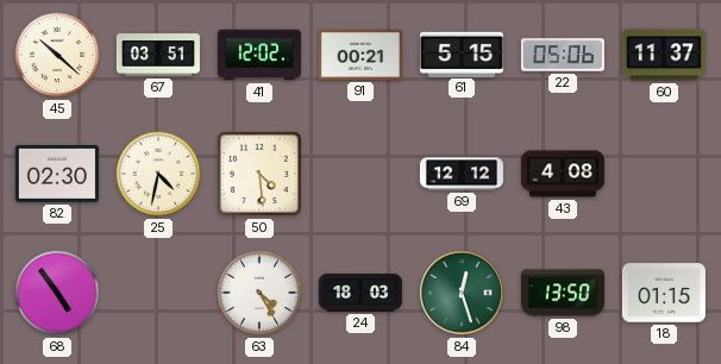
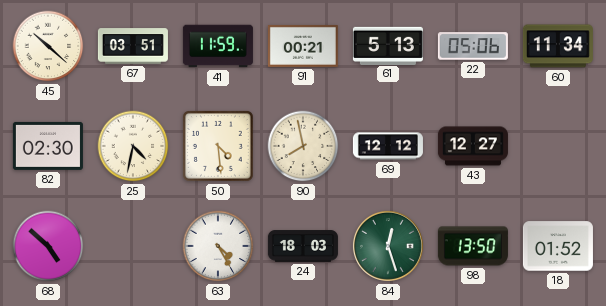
41: 12:02 -> 11:59 (218, 46)
61: 5:15 -> 5:13 (388, 45)
60: 11:37 -> 11:34 (558, 46)
90: none -> 7:58 (303, 146)
43: 4:08 -> 12:27 (473, 146)
68: 4:54 -> 4:52 (48, 246)
18: 01:15 -> 01:52 (558, 246)
